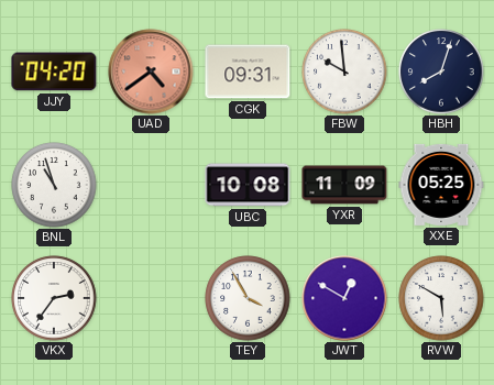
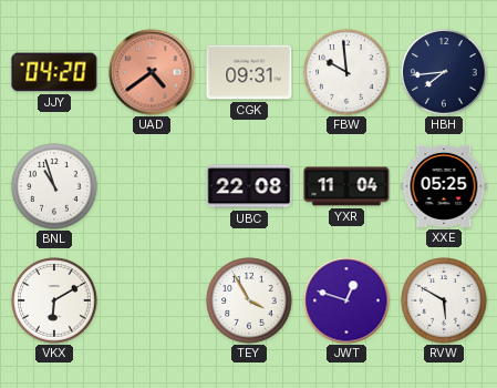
HBH: 8:03 -> 7:44 (444, 72)
UBC: 10:08 -> 22:08 (249, 186)
YXR: 11:09 -> 11:04 (346, 186)
VKX: 2:36 -> 6:10 (54, 300)
JWT: 12:50 -> 12:48 (346, 300)
